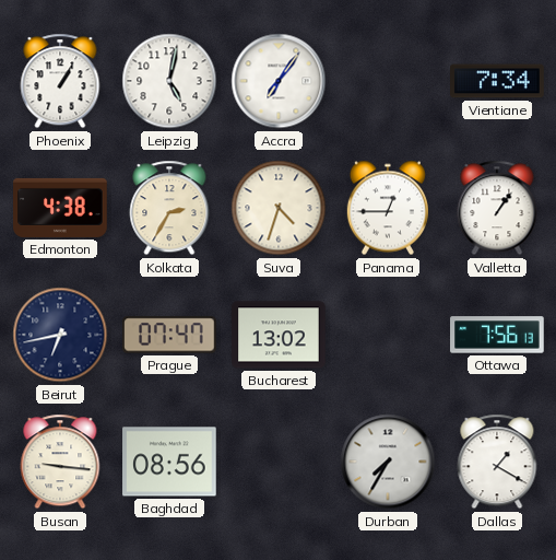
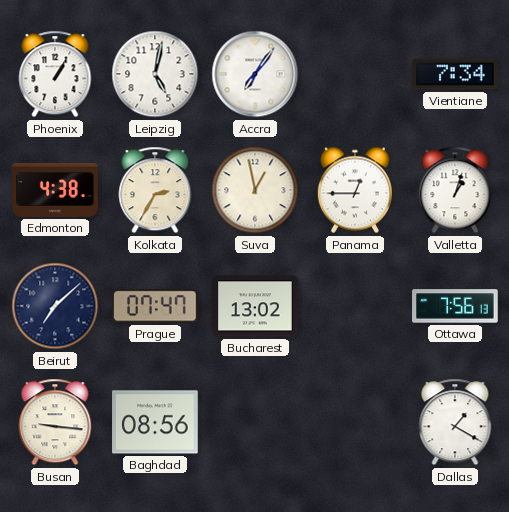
Suva: 4:33 -> 12:58 (255, 190)
Valletta: 1:06 -> 1:03 (455, 190)
Beirut: 6:43 -> 7:08 (55, 306)
Durban: 7:35 -> none (388, 462)
